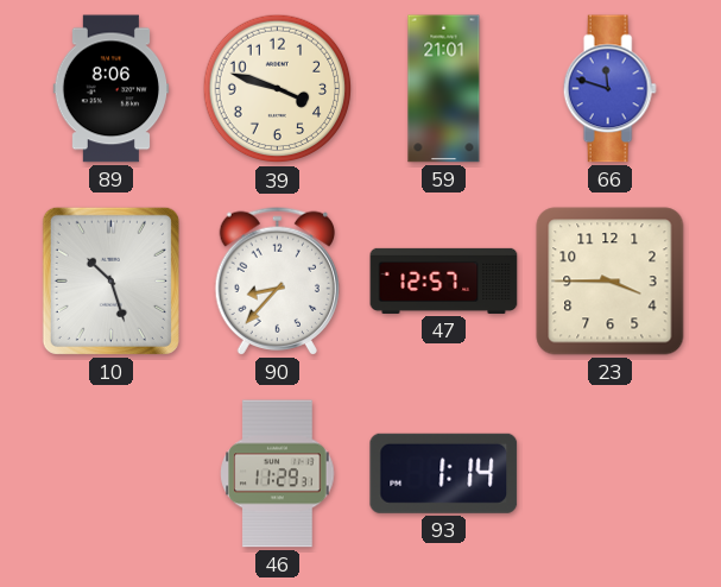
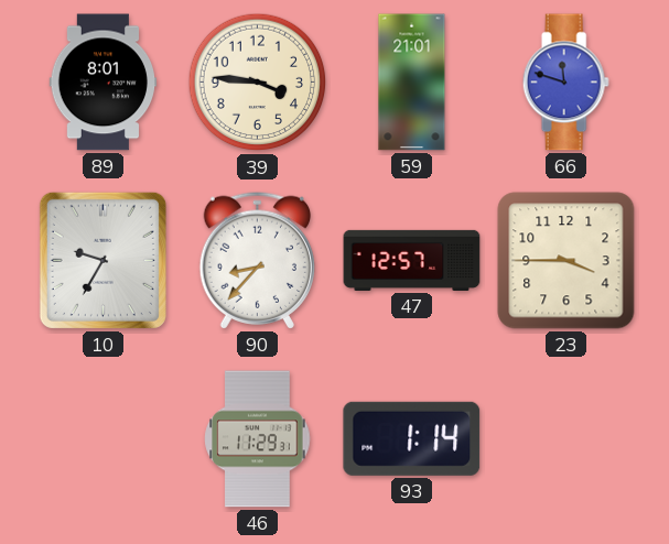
89: 8:06 -> 8:01 (104, 83)
39: 3:48 -> 3:46 (258, 83)
10: 10:27 -> 9:35 (102, 260)
